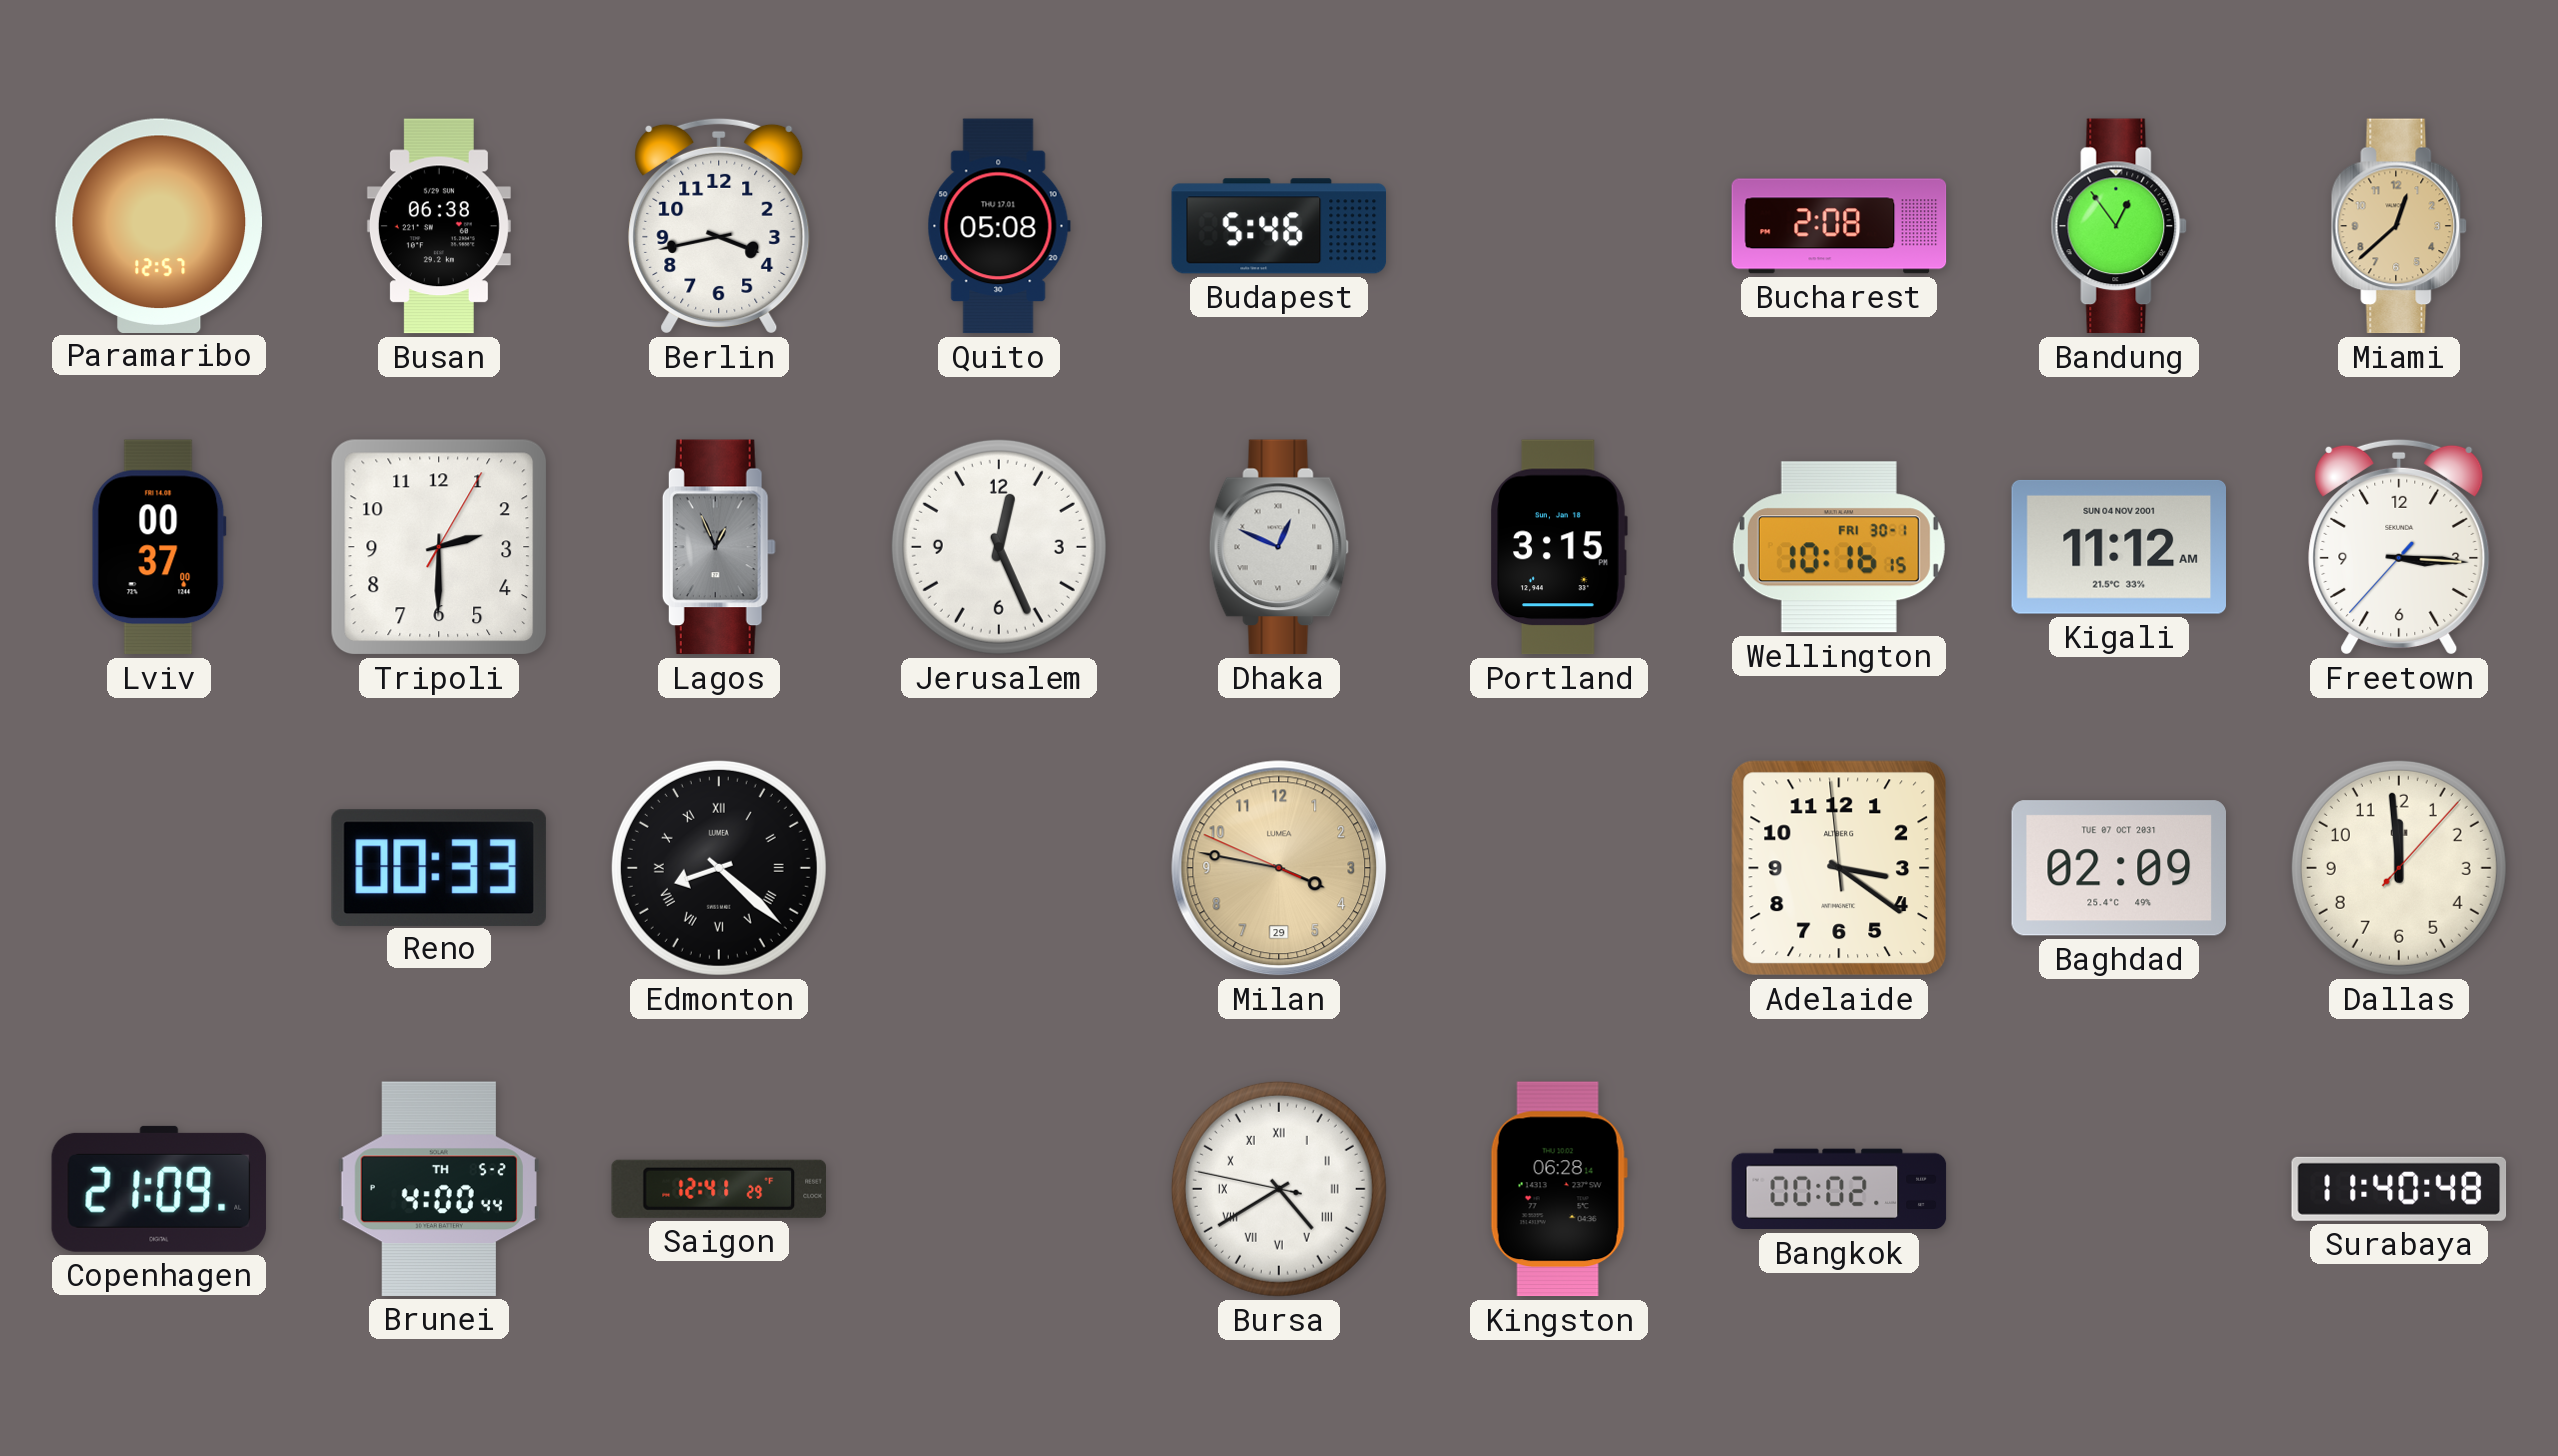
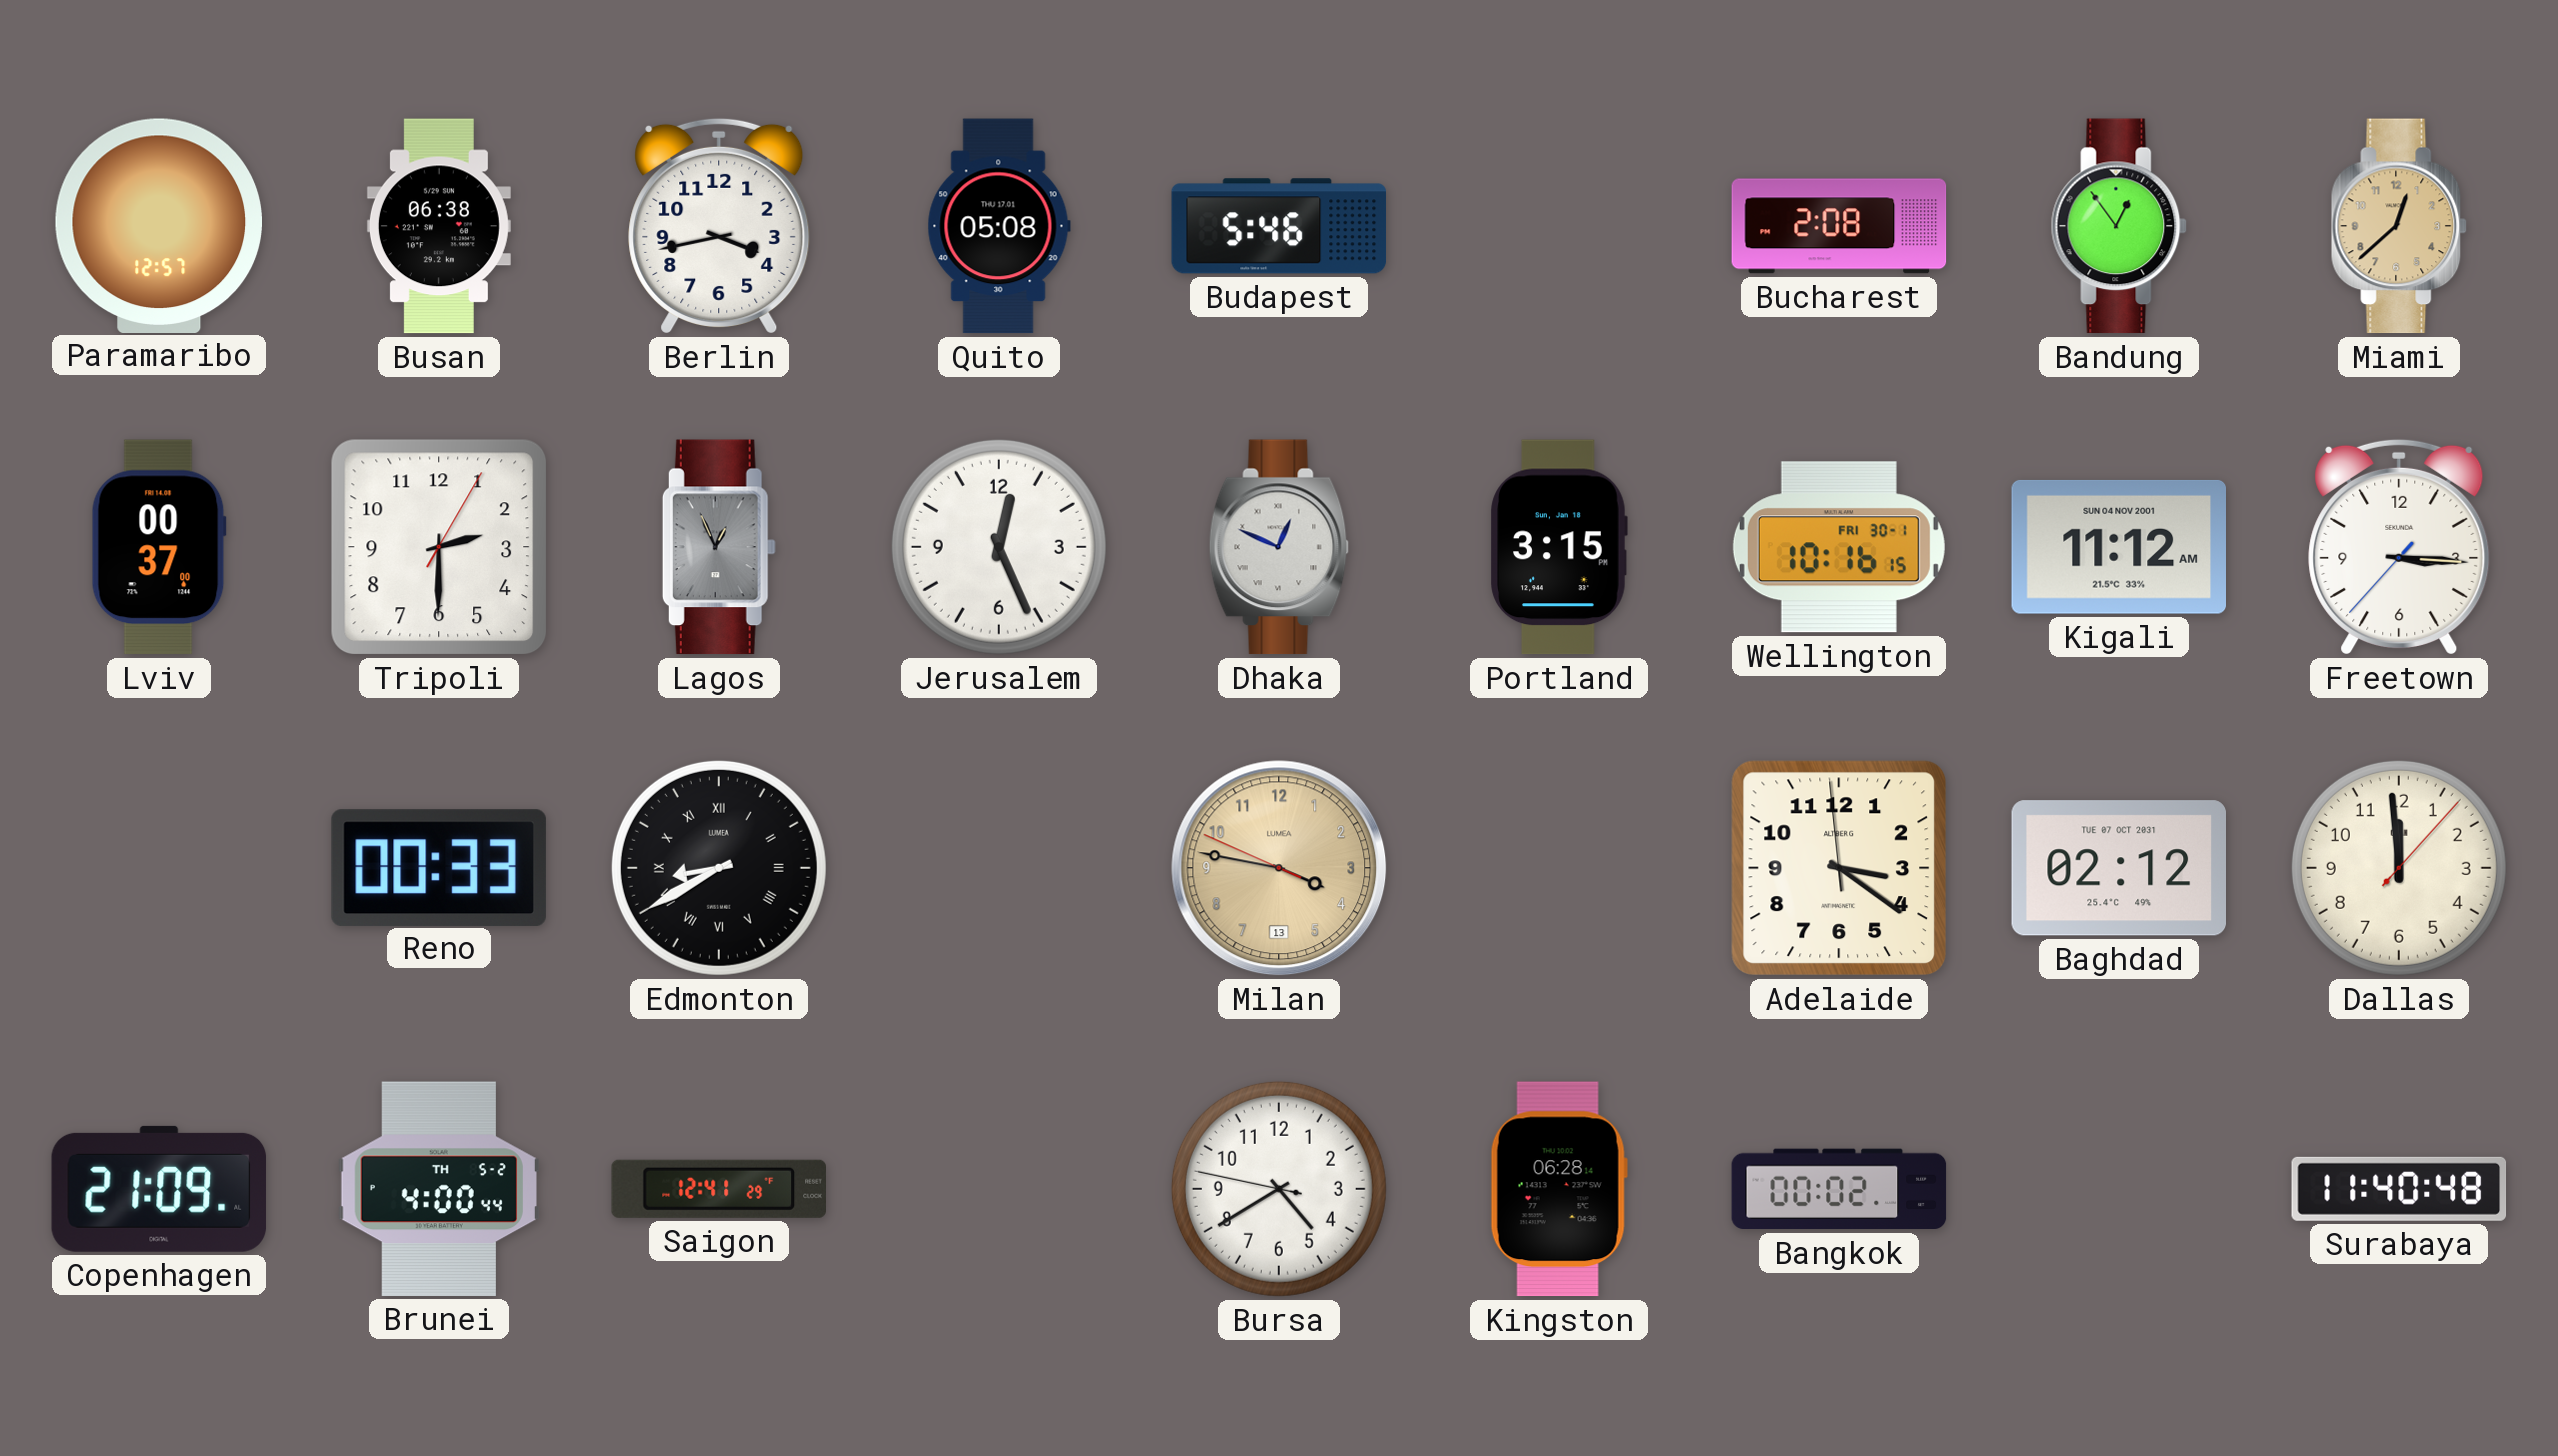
Edmonton: 8:22 -> 8:40 (719, 868)
Milan date: 29 -> 13 (1279, 868)
Baghdad: 02:09 -> 02:12 (2118, 868)
Bursa numerals: Roman -> Arabic (1279, 1189)
